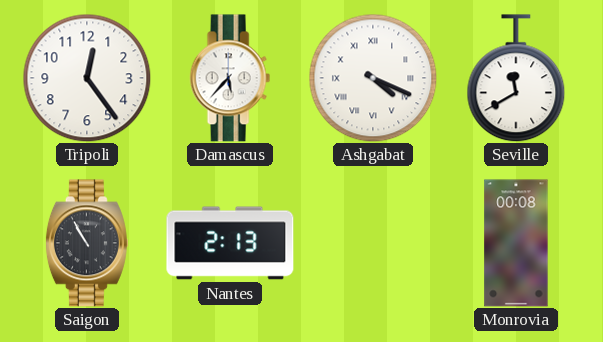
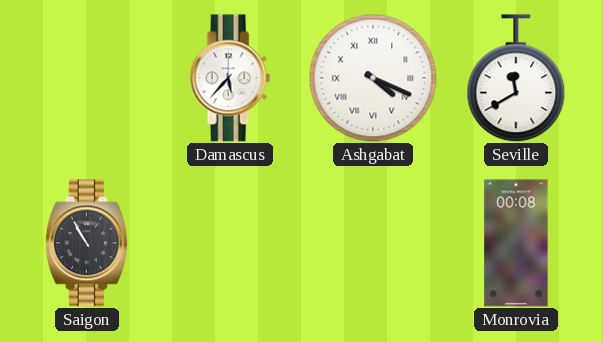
Tripoli: 12:24 -> none (87, 78)
Nantes: 2:13 -> none (230, 243)
